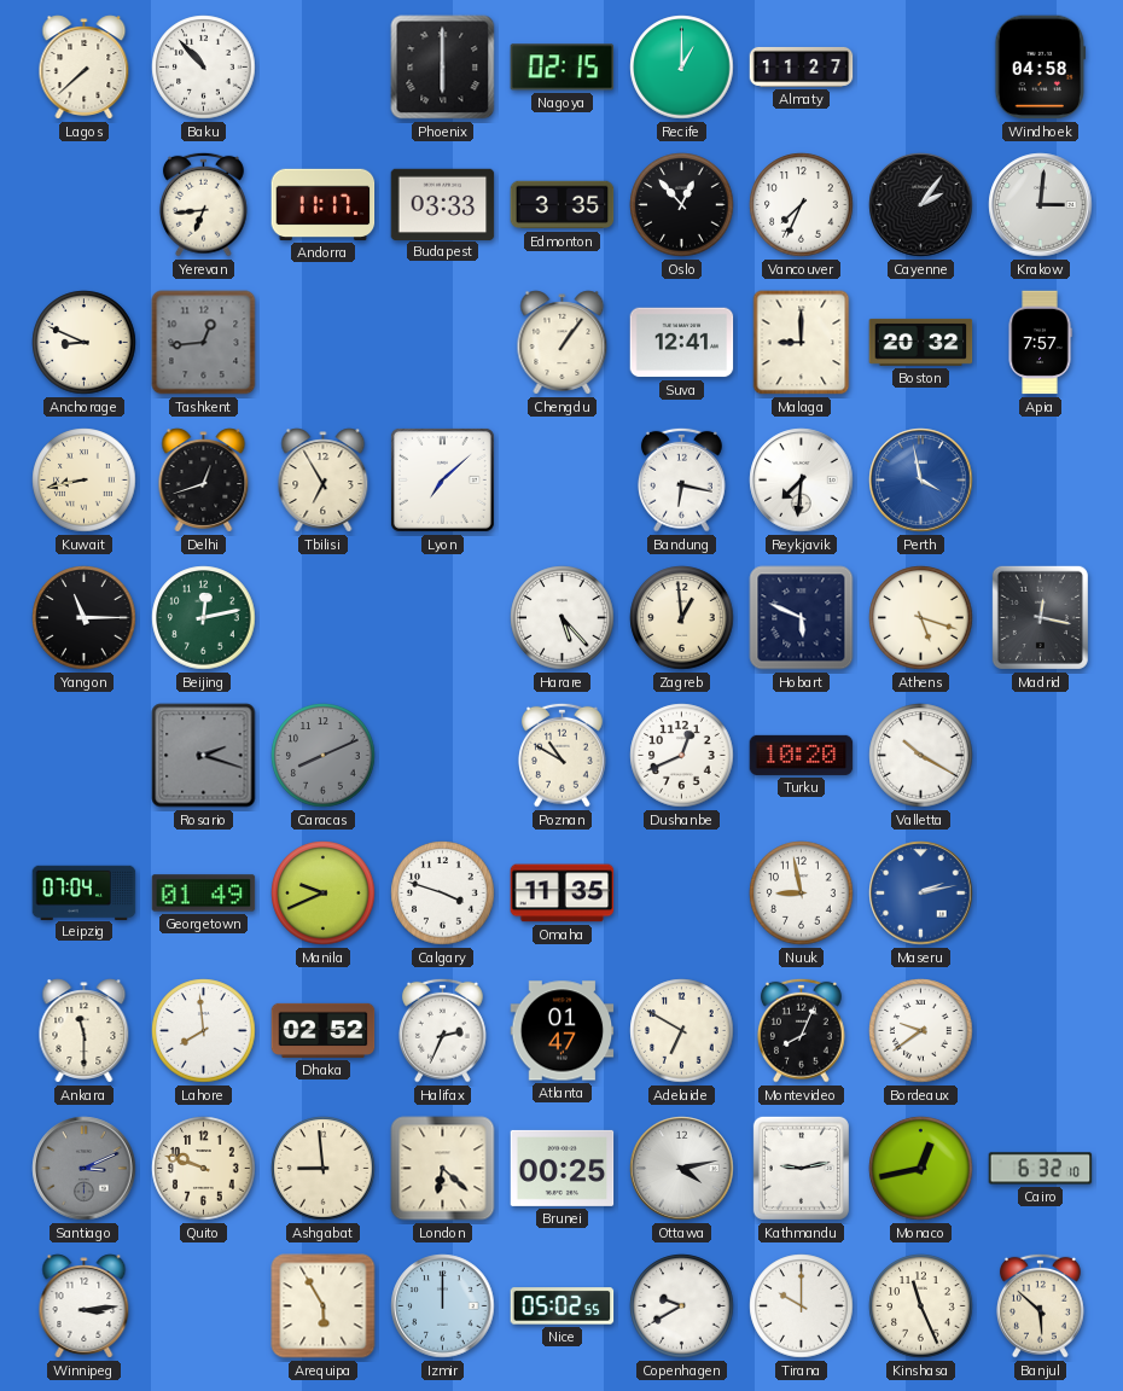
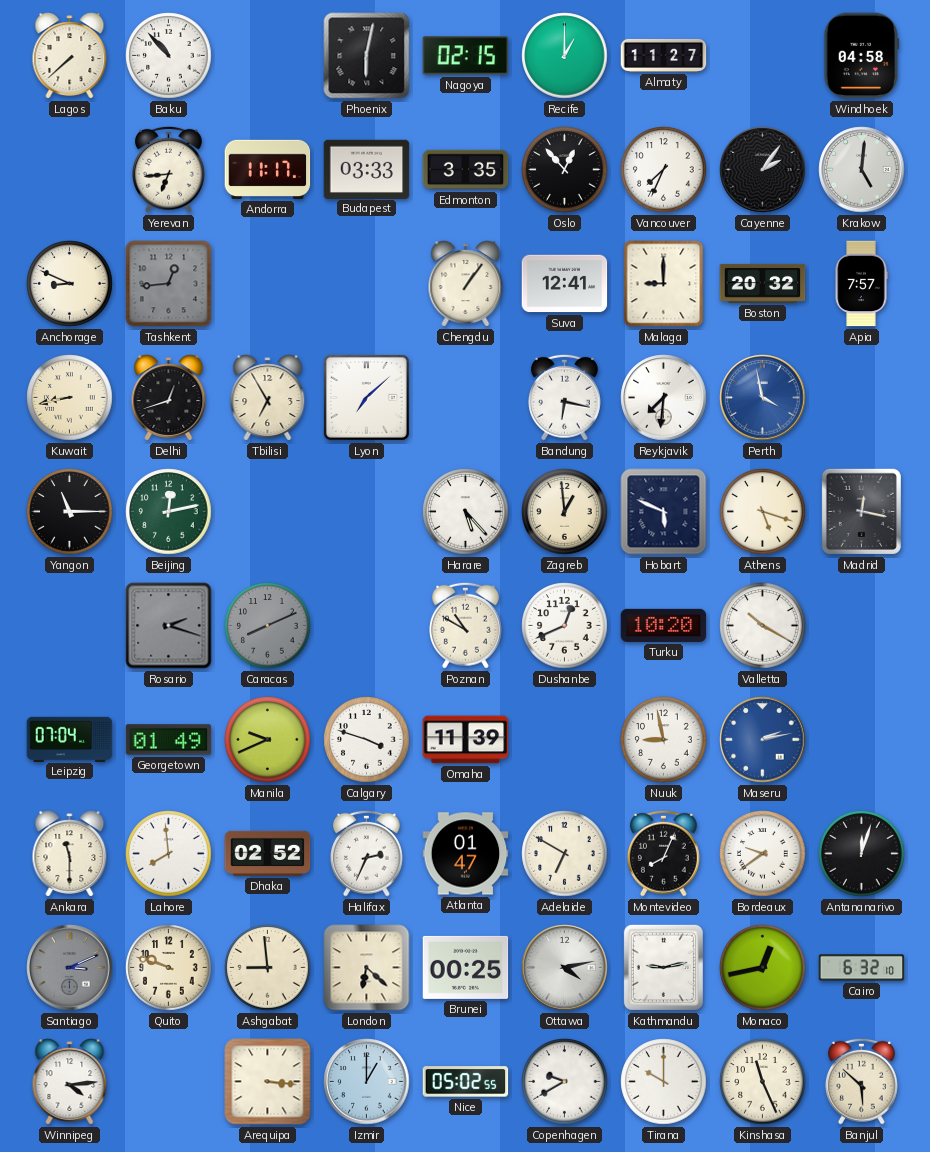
Phoenix: 6:00 -> 6:02 (367, 56)
Krakow: 3:01 -> 5:01 (862, 170)
Omaha: 11:35 -> 11:39 (466, 740)
Antananarivo: none -> 12:03 (862, 854)
Winnipeg: 3:14 -> 4:14 (70, 1082)
Arequipa: 5:55 -> 3:16 (268, 1082)
Izmir: 12:00 -> 1:00 (367, 1082)
